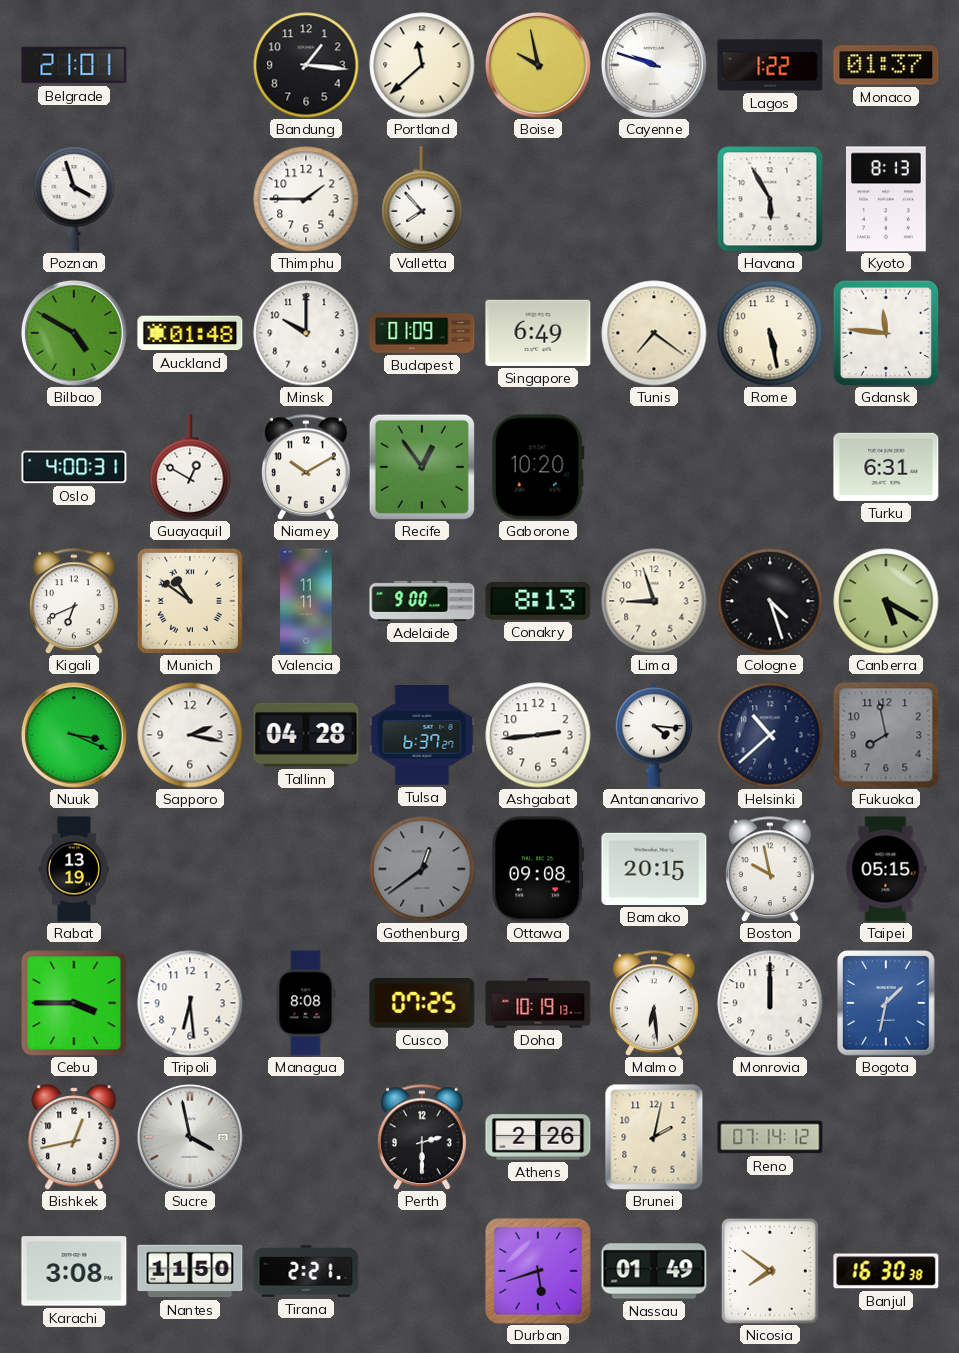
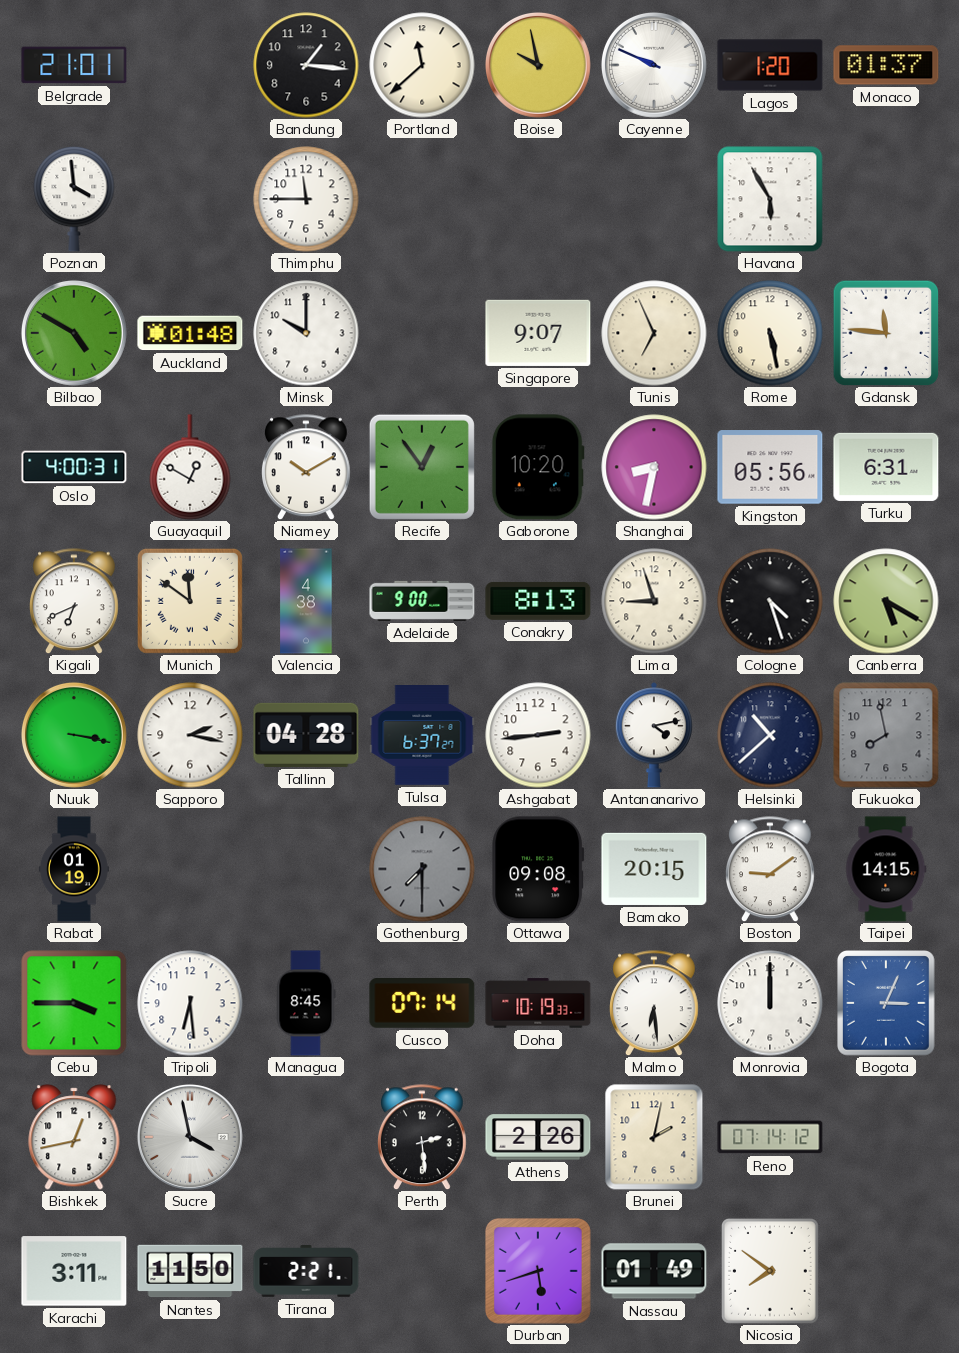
Cayenne: 9:48 -> 9:49 (654, 65)
Lagos: 1:22 -> 1:20 (770, 65)
Poznan: 3:57 -> 3:59 (74, 199)
Thimphu: 1:45 -> 11:45 (306, 199)
Valletta: 7:53 -> none (422, 199)
Kyoto: 8:13 -> none (887, 199)
Budapest: 01:09 -> none (422, 333)
Singapore: 6:49 -> 9:07 (538, 333)
Tunis: 7:21 -> 6:56 (654, 333)
Shanghai: none -> 8:32 (654, 467)
Kingston: none -> 05:56 (770, 467)
Munich: 10:51 -> 11:51 (190, 601)
Valencia: 11:11 -> 4:38 (306, 601)
Nuuk: 3:19 -> 3:17 (74, 735)
Antananarivo: 4:16 -> 4:13 (654, 735)
Rabat: 13:19 -> 01:19 (74, 869)
Gothenburg: 12:39 -> 7:30 (422, 869)
Boston: 9:58 -> 9:09 (771, 869)
Taipei: 05:15 -> 14:15 (886, 869)
Managua: 8:08 -> 8:45 (306, 1003)
Cusco: 07:25 -> 07:14 (422, 1004)
Doha: 10:19:13 -> 10:19:33 (538, 1003)
Bogota: 1:32 -> 3:04 (887, 1004)
Perth: 2:30 -> 2:29 (423, 1137)
Karachi: 3:08 -> 3:11 (74, 1271)
Banjul: 16:30 -> none (886, 1271)
